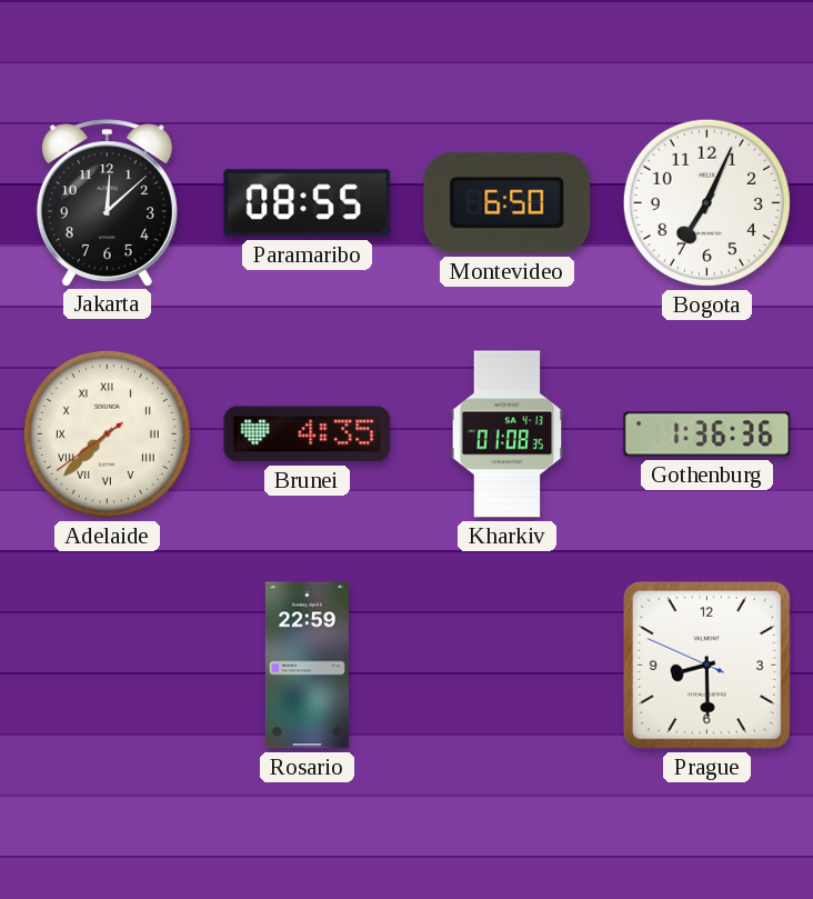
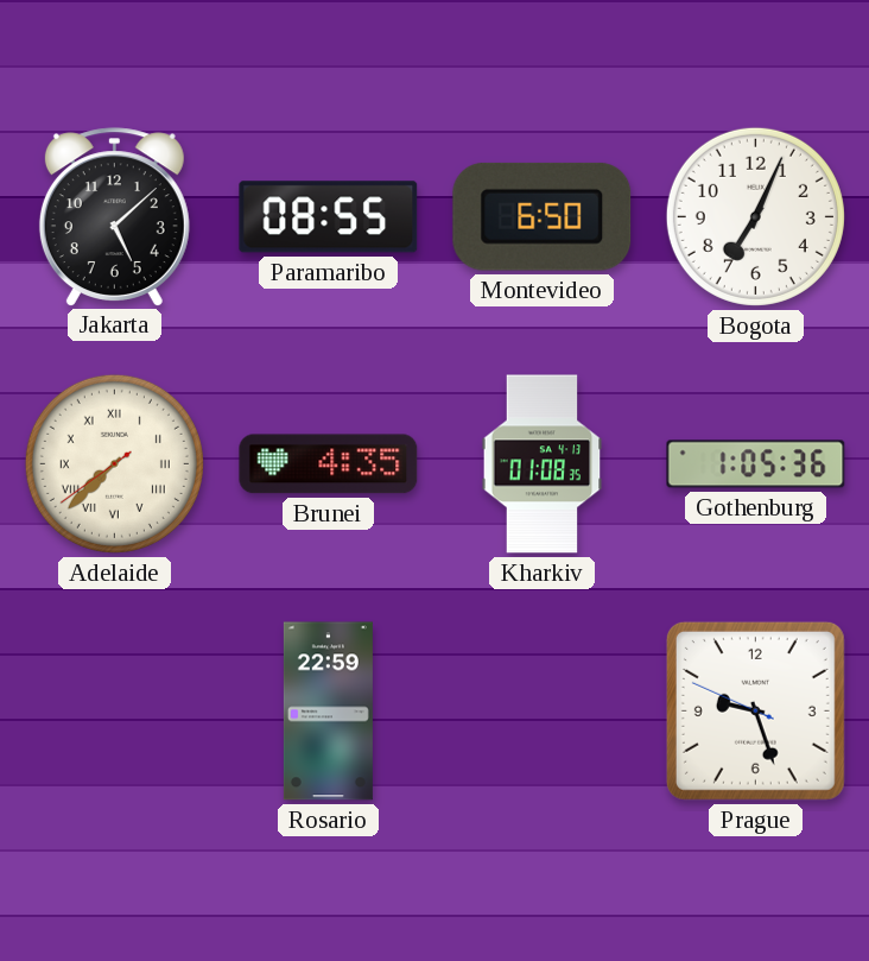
Jakarta: 12:08 -> 5:08 (114, 216)
Gothenburg: 1:36 -> 1:05 (756, 464)
Prague: 8:29 -> 9:26 (755, 710)
